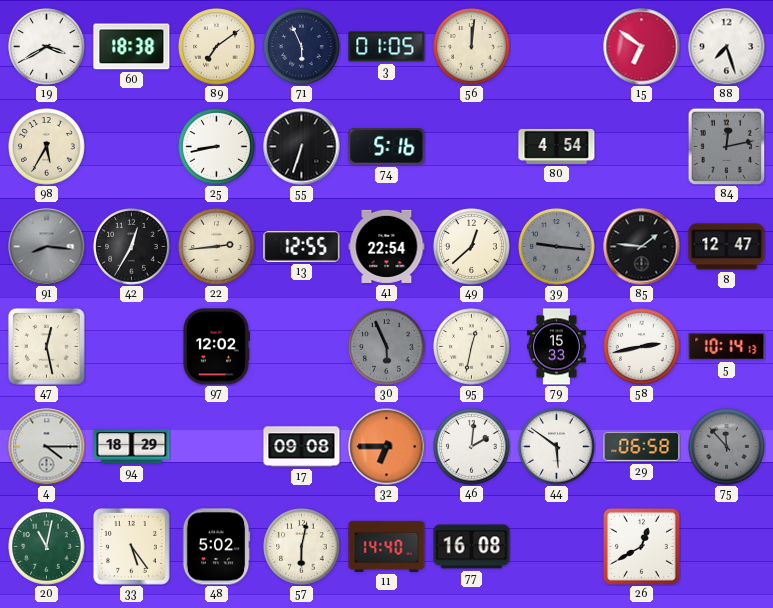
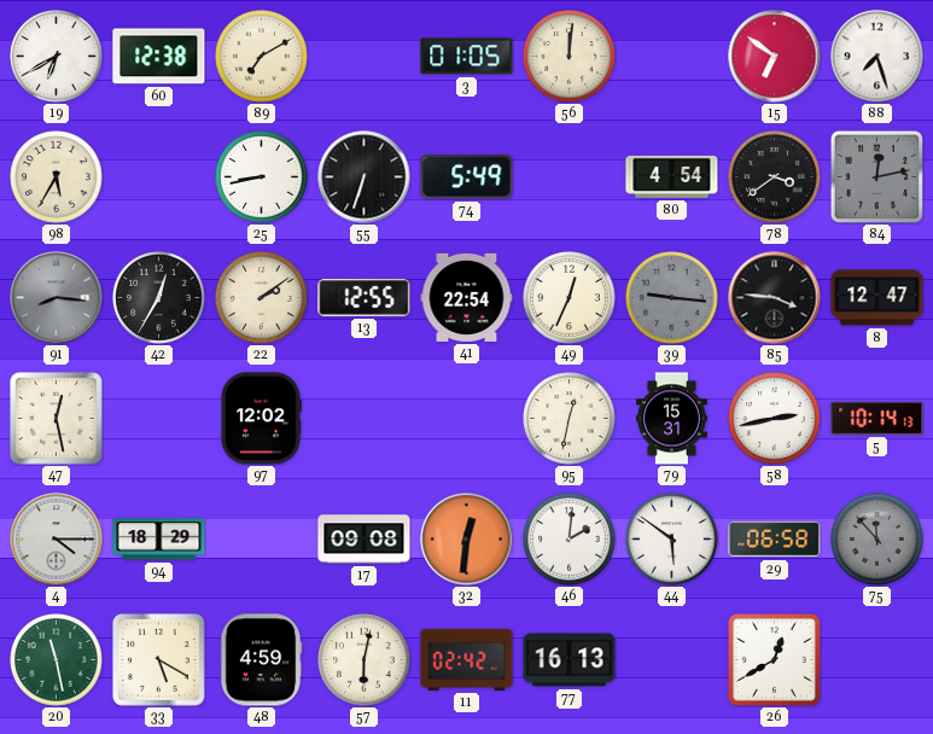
19: 3:40 -> 6:40 (57, 57)
60: 18:38 -> 12:38 (159, 57)
89: 7:09 -> 7:10 (262, 57)
71: 5:56 -> none (302, 47)
74: 5:16 -> 5:49 (467, 177)
78: none -> 3:39 (775, 177)
22: 2:44 -> 2:09 (262, 298)
49: 12:38 -> 12:34 (570, 298)
85: 1:46 -> 3:46 (775, 298)
30: 5:56 -> none (387, 347)
79: 15:33 -> 15:31 (671, 419)
32: 6:45 -> 12:31 (467, 540)
20: 11:02 -> 11:28 (57, 660)
33: 5:24 -> 5:20 (158, 659)
48: 5:02 -> 4:59 (261, 660)
11: 14:40 -> 02:42 (467, 659)
77: 16:08 -> 16:13 (570, 660)
